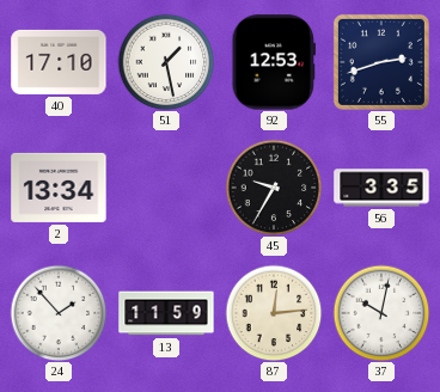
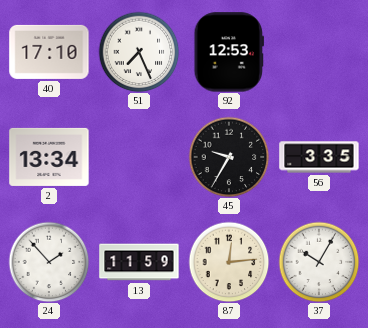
51: 1:28 -> 7:26 (139, 52)
55: 2:42 -> none (381, 62)
37: 10:02 -> 10:05 (319, 262)
